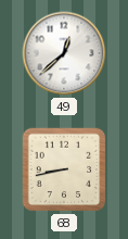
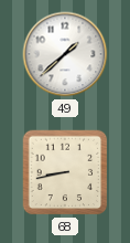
49: 12:38 -> 1:38 (65, 54)
